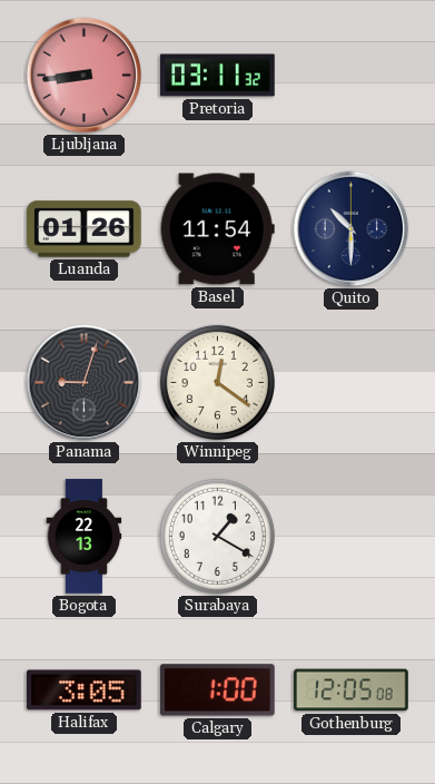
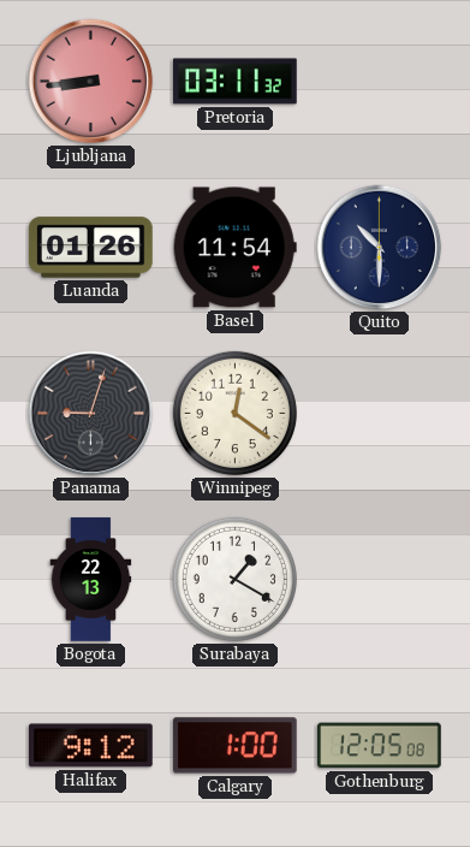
Halifax: 3:05 -> 9:12 (91, 746)
